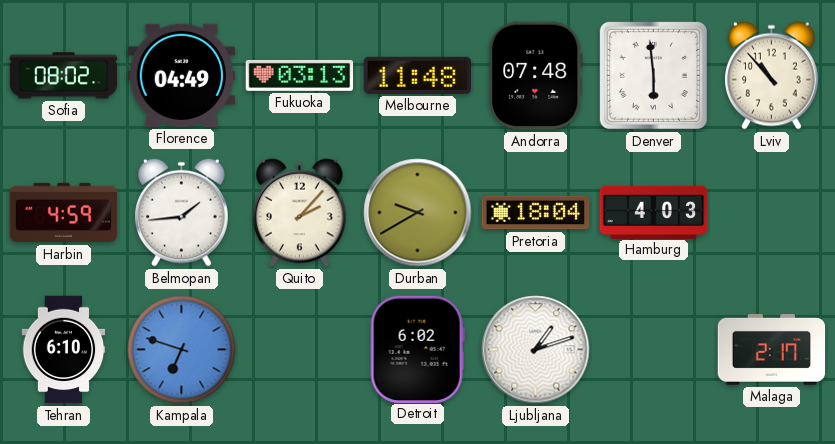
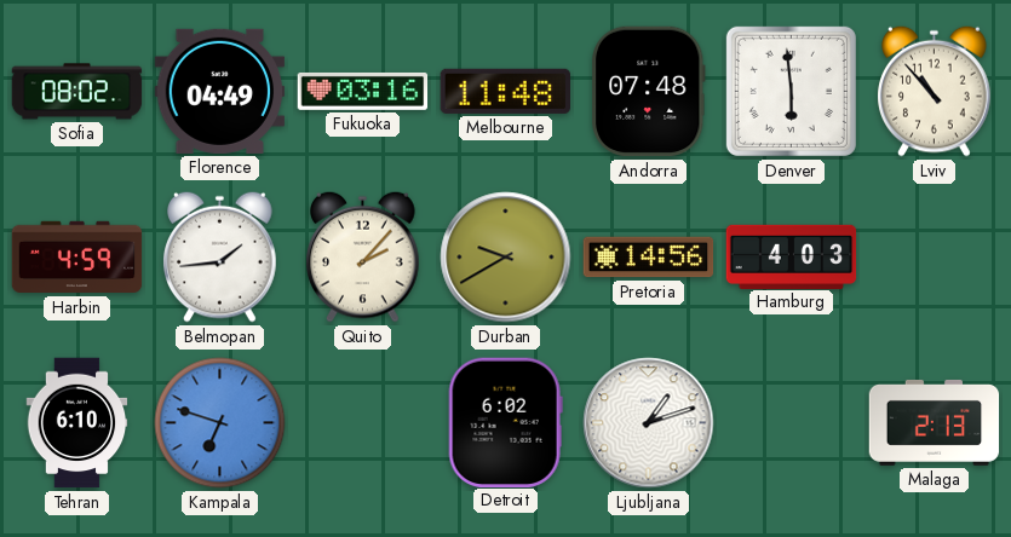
Fukuoka: 03:13 -> 03:16 (363, 91)
Pretoria: 18:04 -> 14:56 (649, 258)
Malaga: 2:17 -> 2:13 (935, 422)
